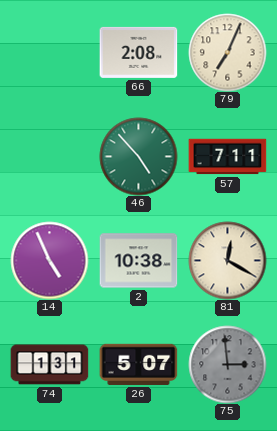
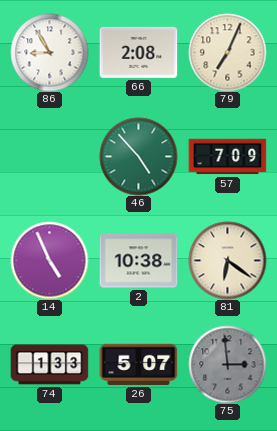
86: none -> 8:55 (49, 52)
57: 7:11 -> 7:09 (227, 157)
81: 12:20 -> 6:21 (227, 260)
74: 1:31 -> 1:33 (49, 365)
